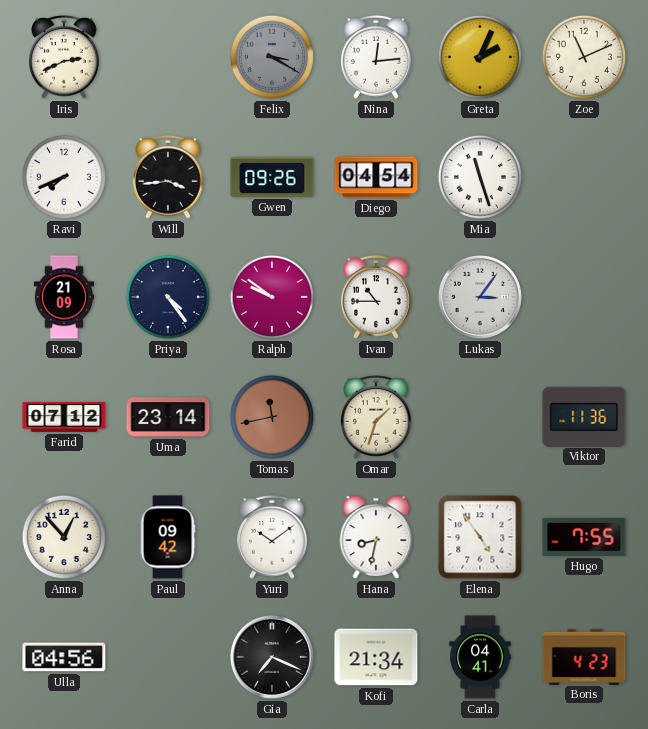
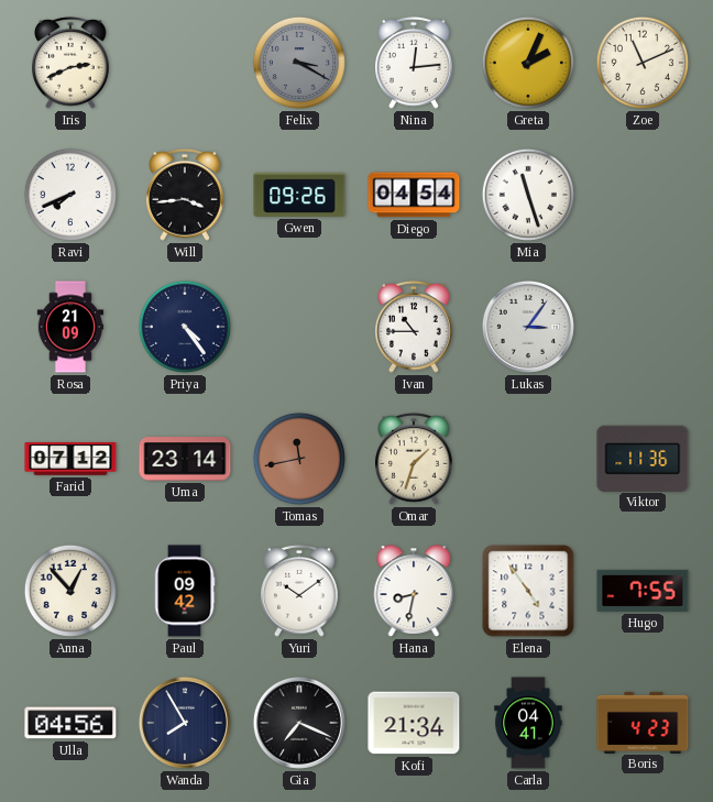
Ralph: 9:51 -> none (272, 297)
Wanda: none -> 7:55 (185, 723)
